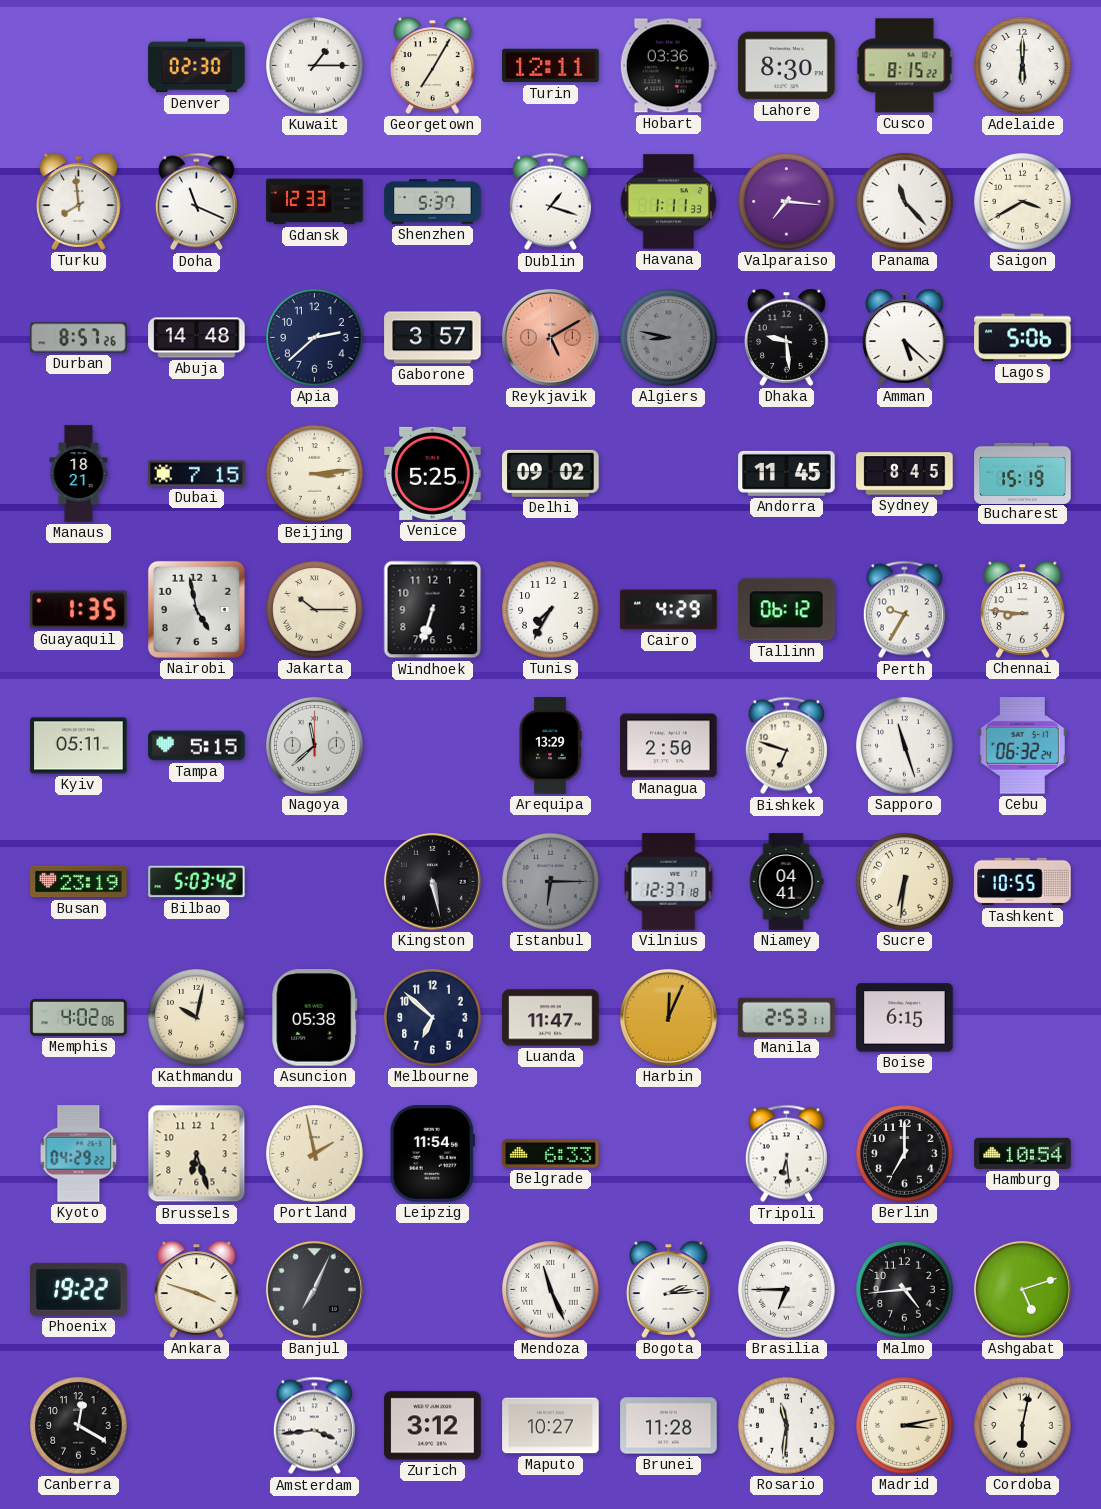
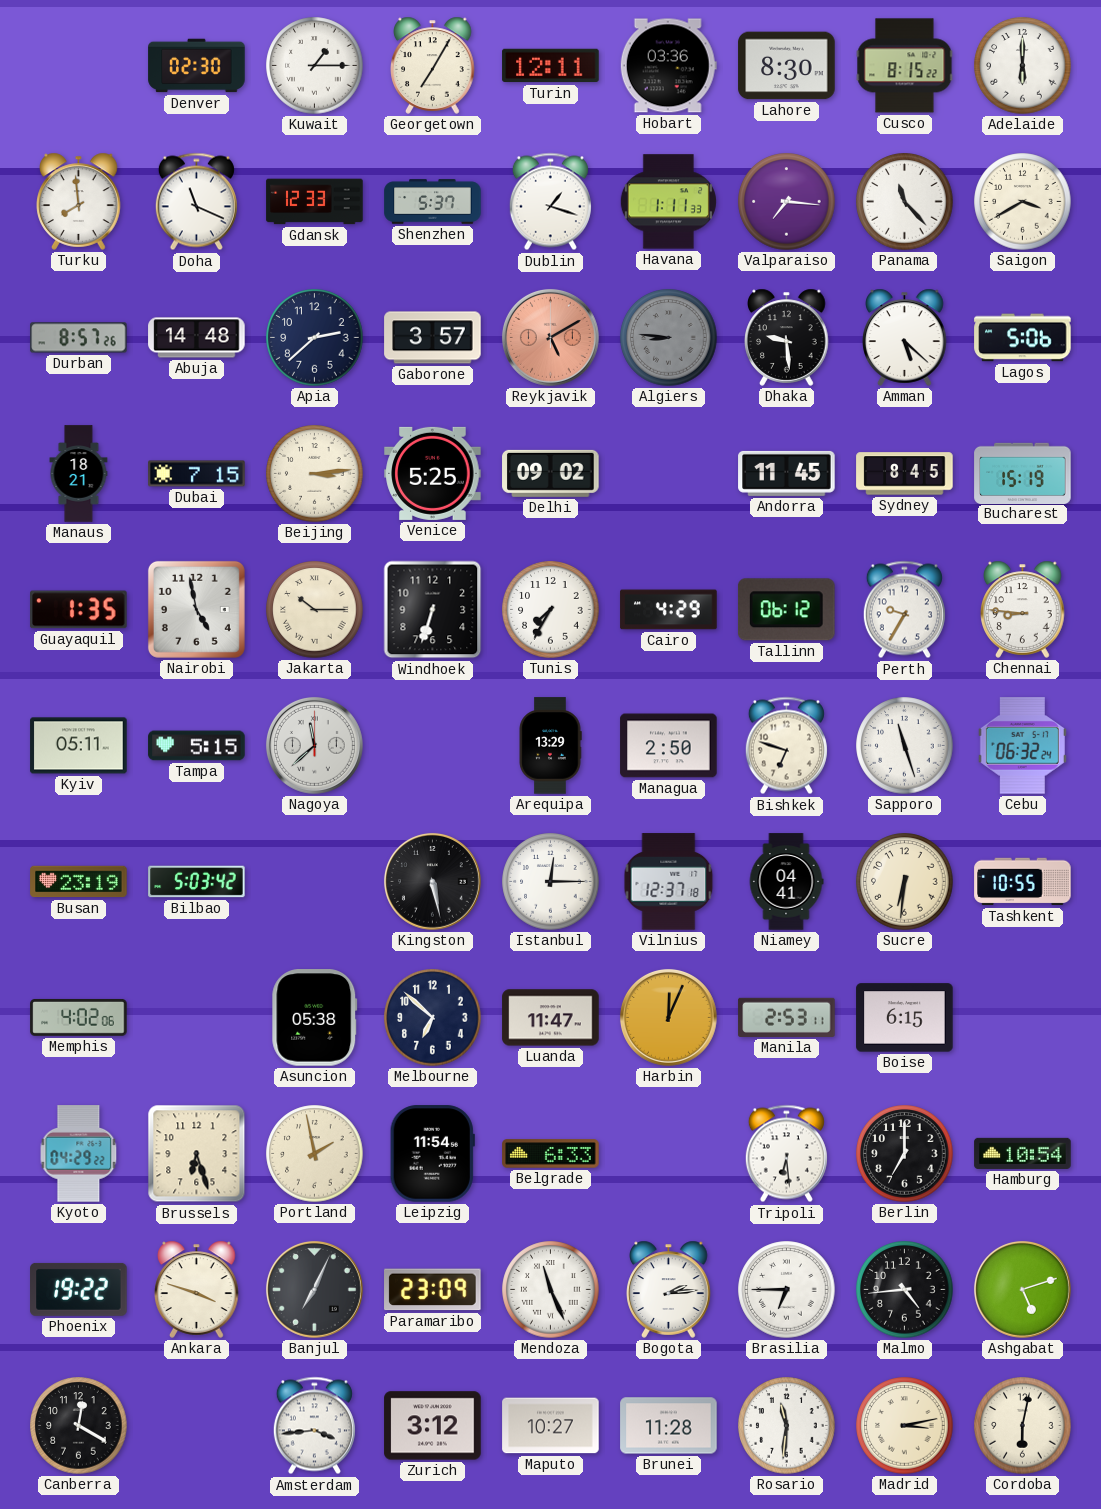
Algiers: 8:47 -> 8:46 (669, 338)
Istanbul: 6:15 -> 12:15 (551, 882)
Istanbul dial: grey -> white (551, 882)
Kathmandu: 10:02 -> none (197, 1018)
Paramaribo: none -> 23:09 (433, 1290)
